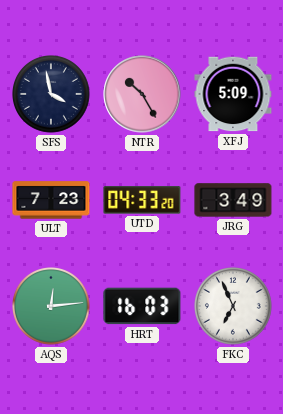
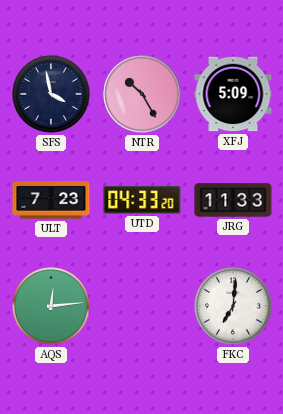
JRG: 3:49 -> 11:33 (233, 200)
HRT: 16:03 -> none (142, 306)
FKC: 6:56 -> 7:01 (234, 307)
